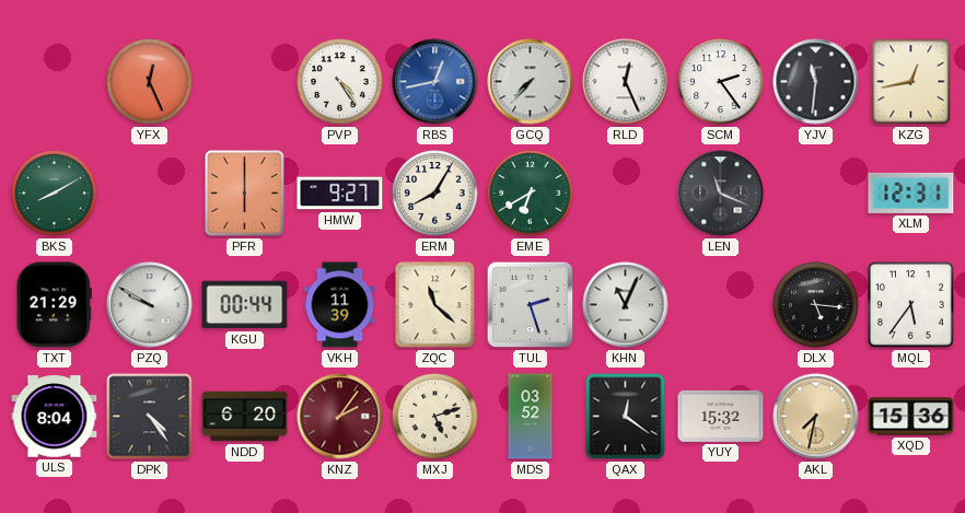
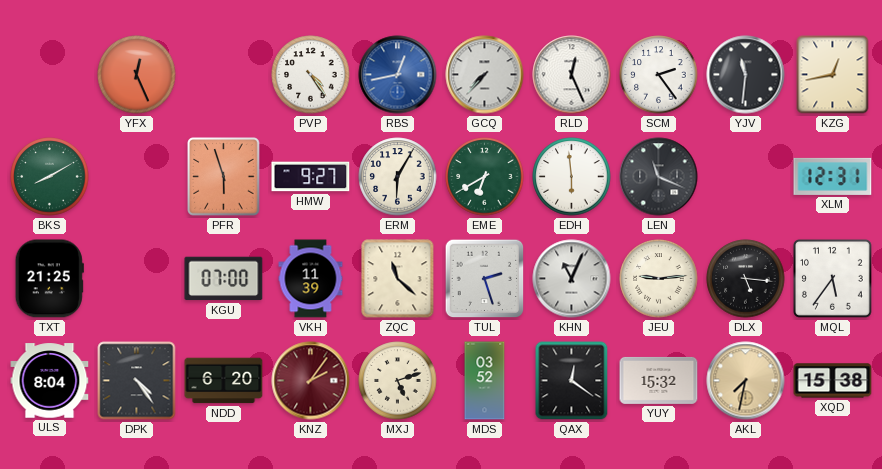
PFR: 6:00 -> 5:57 (224, 177)
ERM: 8:05 -> 6:05 (398, 177)
EDH: none -> 5:59 (572, 177)
TXT: 21:29 -> 21:25 (49, 279)
PZQ: 9:50 -> none (150, 305)
KGU: 00:44 -> 07:00 (224, 279)
JEU: none -> 9:14 (659, 279)
XQD: 15:36 -> 15:38 (833, 381)
